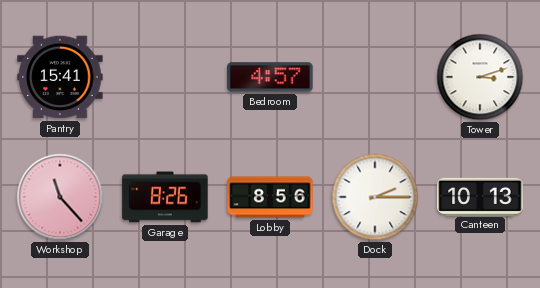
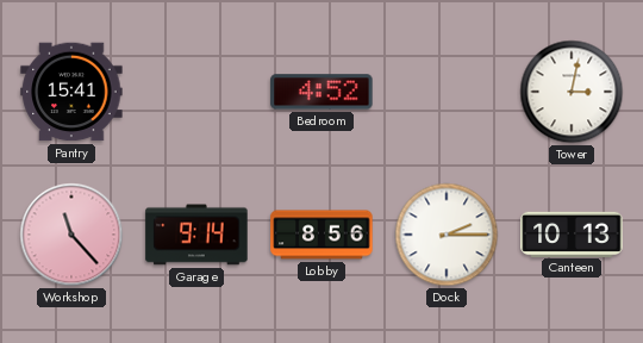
Bedroom: 4:57 -> 4:52 (321, 92)
Tower: 3:12 -> 3:02 (572, 92)
Garage: 8:26 -> 9:14 (196, 235)
